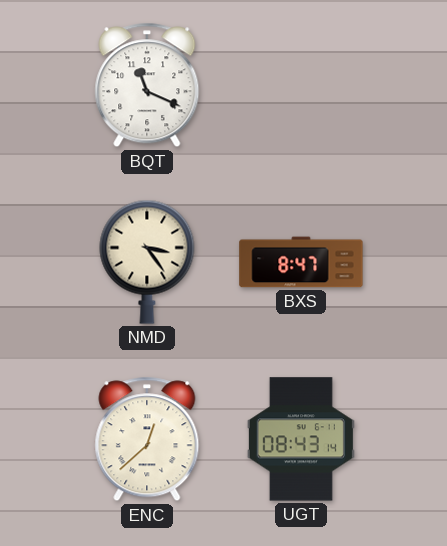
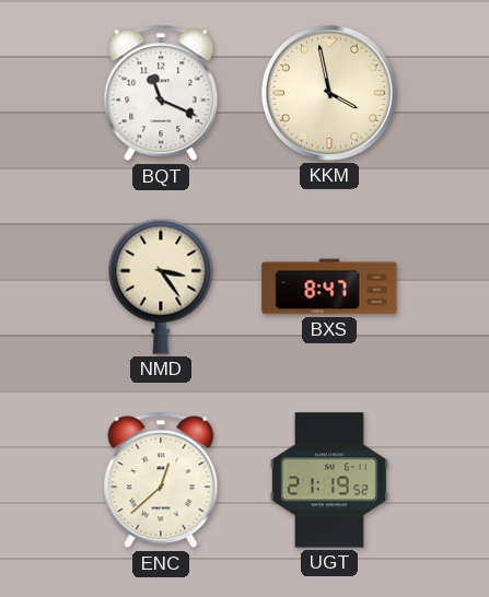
KKM: none -> 3:58 (329, 93)
UGT: 08:43 -> 21:19 (329, 480)
